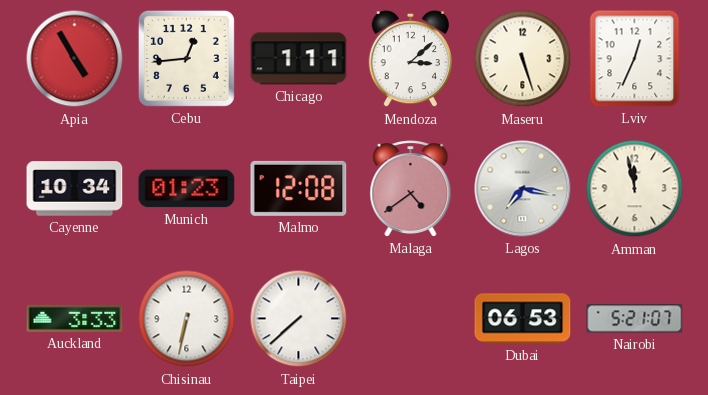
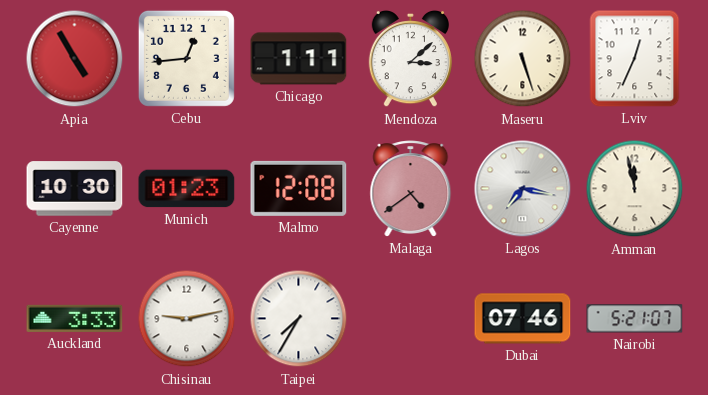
Cayenne: 10:34 -> 10:30 (75, 189)
Chisinau: 6:32 -> 9:13 (187, 319)
Taipei: 7:38 -> 7:35 (299, 319)
Dubai: 06:53 -> 07:46 (523, 319)
